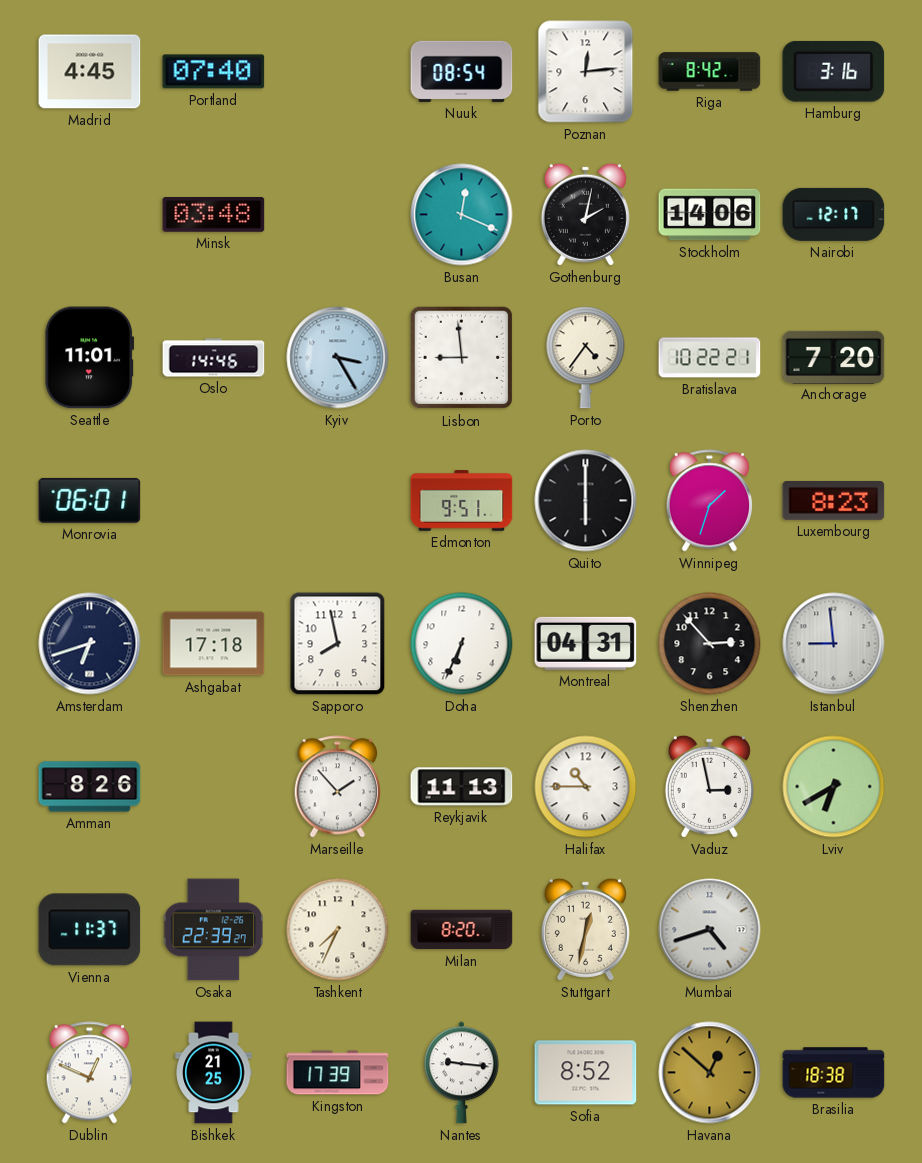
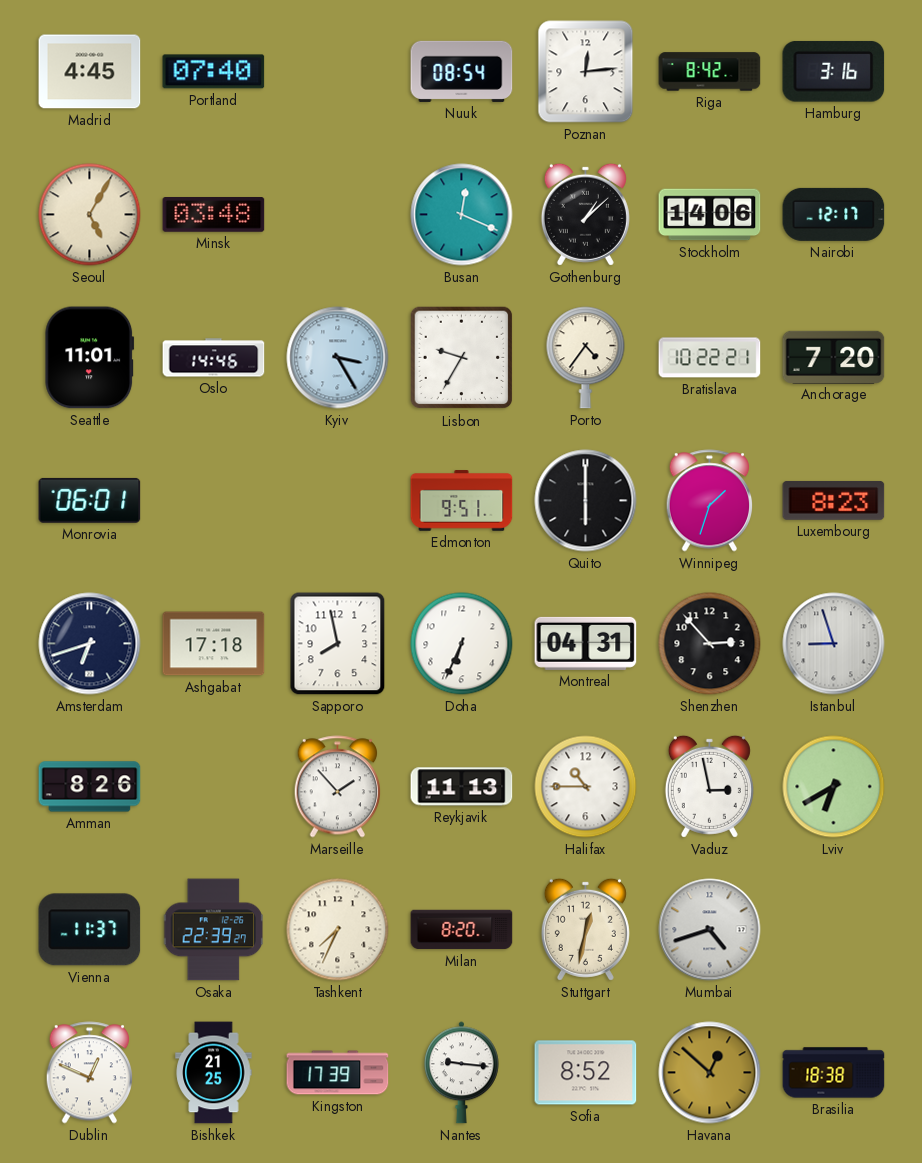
Seoul: none -> 5:05 (90, 215)
Gothenburg: 2:02 -> 1:08 (585, 214)
Lisbon: 8:59 -> 9:35 (462, 358)
Istanbul: 8:59 -> 8:57 (834, 644)
